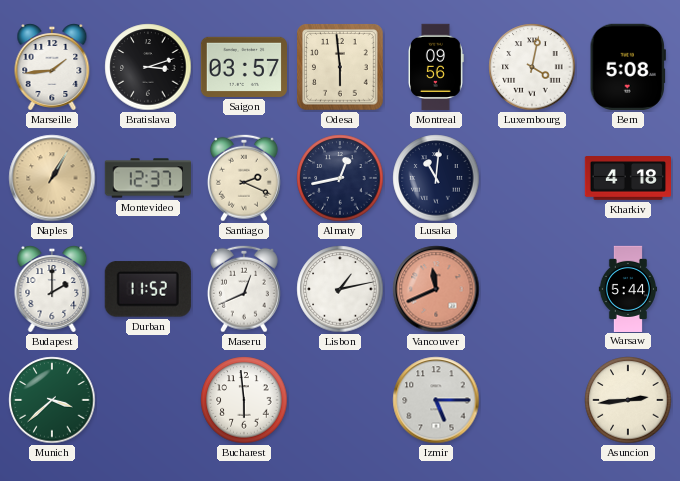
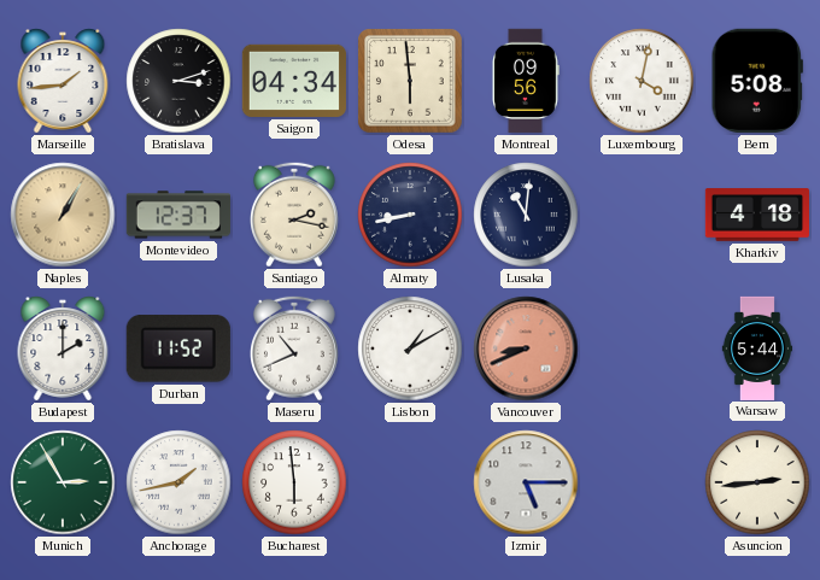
Saigon: 03:57 -> 04:34 (293, 81)
Santiago: 2:19 -> 2:17 (294, 215)
Almaty: 12:43 -> 8:43 (410, 215)
Maseru: 12:41 -> 10:41 (294, 348)
Lisbon: 1:13 -> 1:10 (410, 348)
Vancouver: 11:41 -> 8:41 (526, 348)
Munich: 3:38 -> 2:55 (63, 482)
Anchorage: none -> 1:43 (178, 482)
